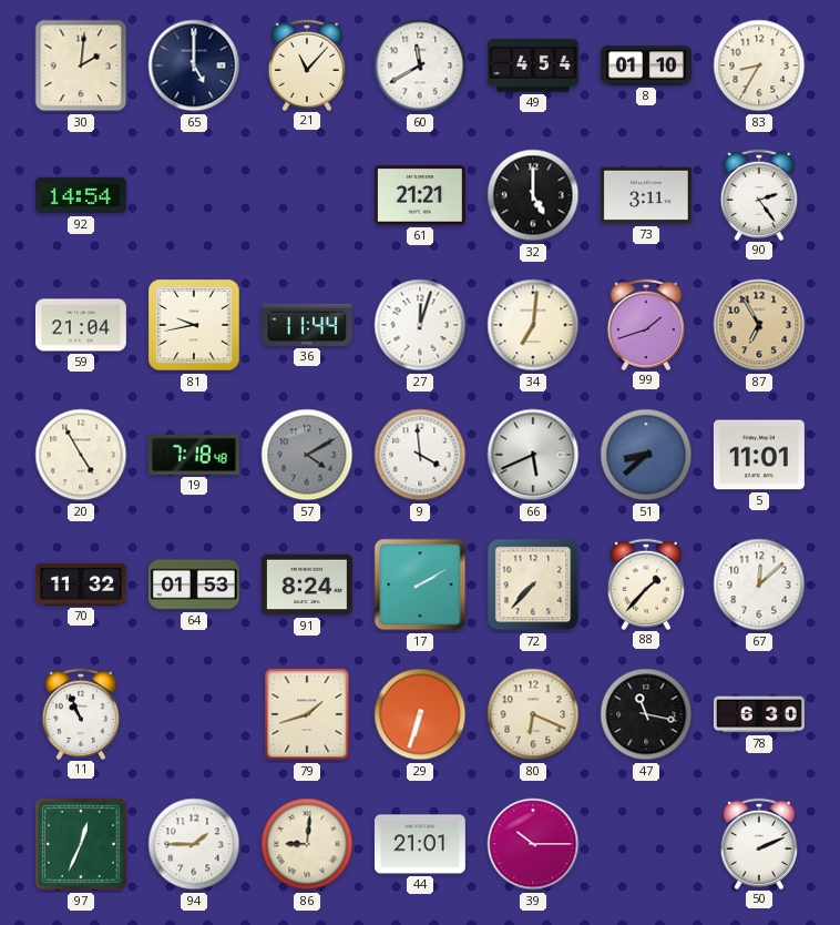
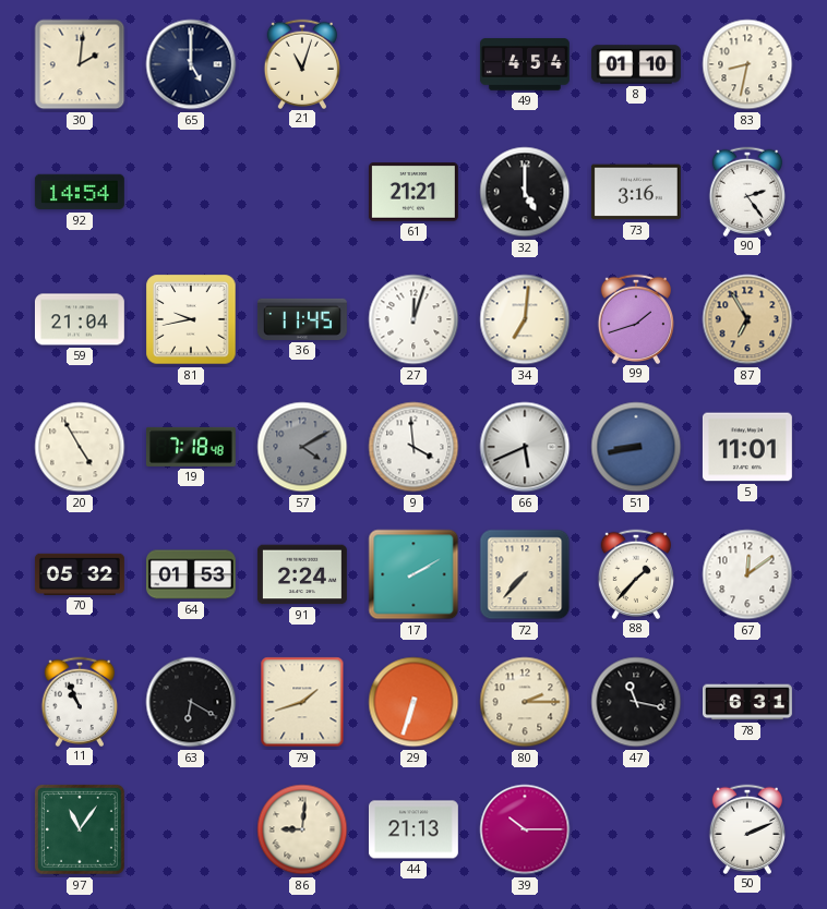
21: 11:07 -> 11:03 (301, 63)
60: 11:40 -> none (420, 65)
83: 8:35 -> 8:32 (747, 64)
73: 3:11 -> 3:16 (636, 192)
36: 11:44 -> 11:45 (302, 319)
51: 8:38 -> 8:43 (636, 447)
70: 11:32 -> 05:32 (80, 574)
91: 8:24 -> 2:24 (302, 574)
67: 12:08 -> 12:09 (747, 574)
63: none -> 6:20 (191, 702)
80: 6:19 -> 2:15 (525, 702)
78: 6:30 -> 6:31 (748, 702)
97: 12:34 -> 11:06 (81, 831)
94: 1:45 -> none (194, 844)
44: 21:01 -> 21:13 (413, 829)
